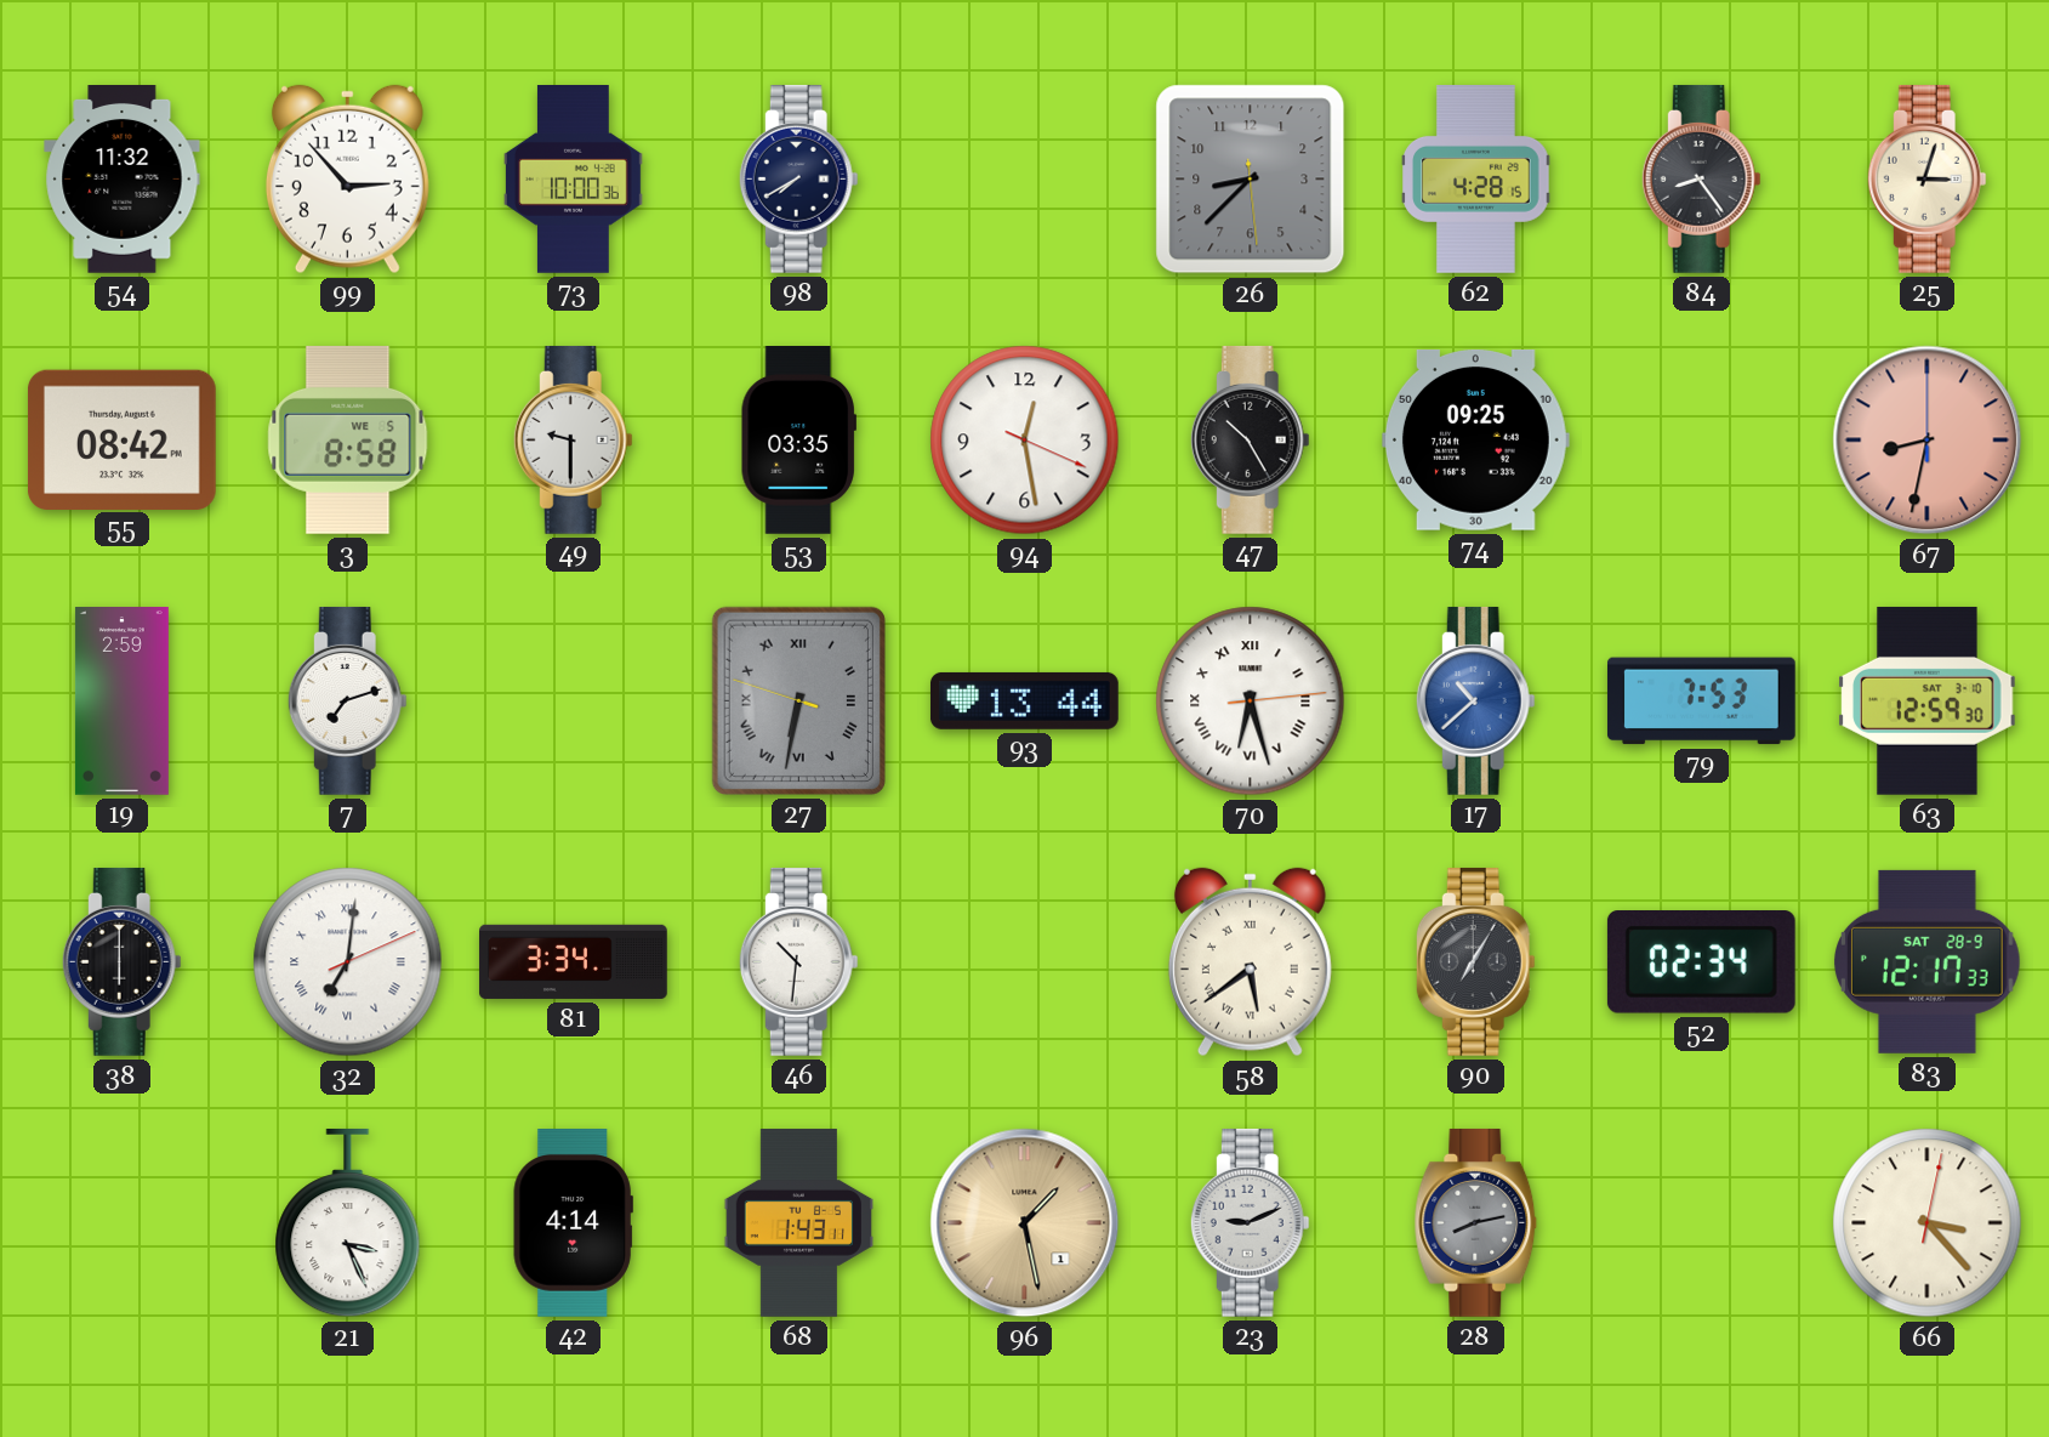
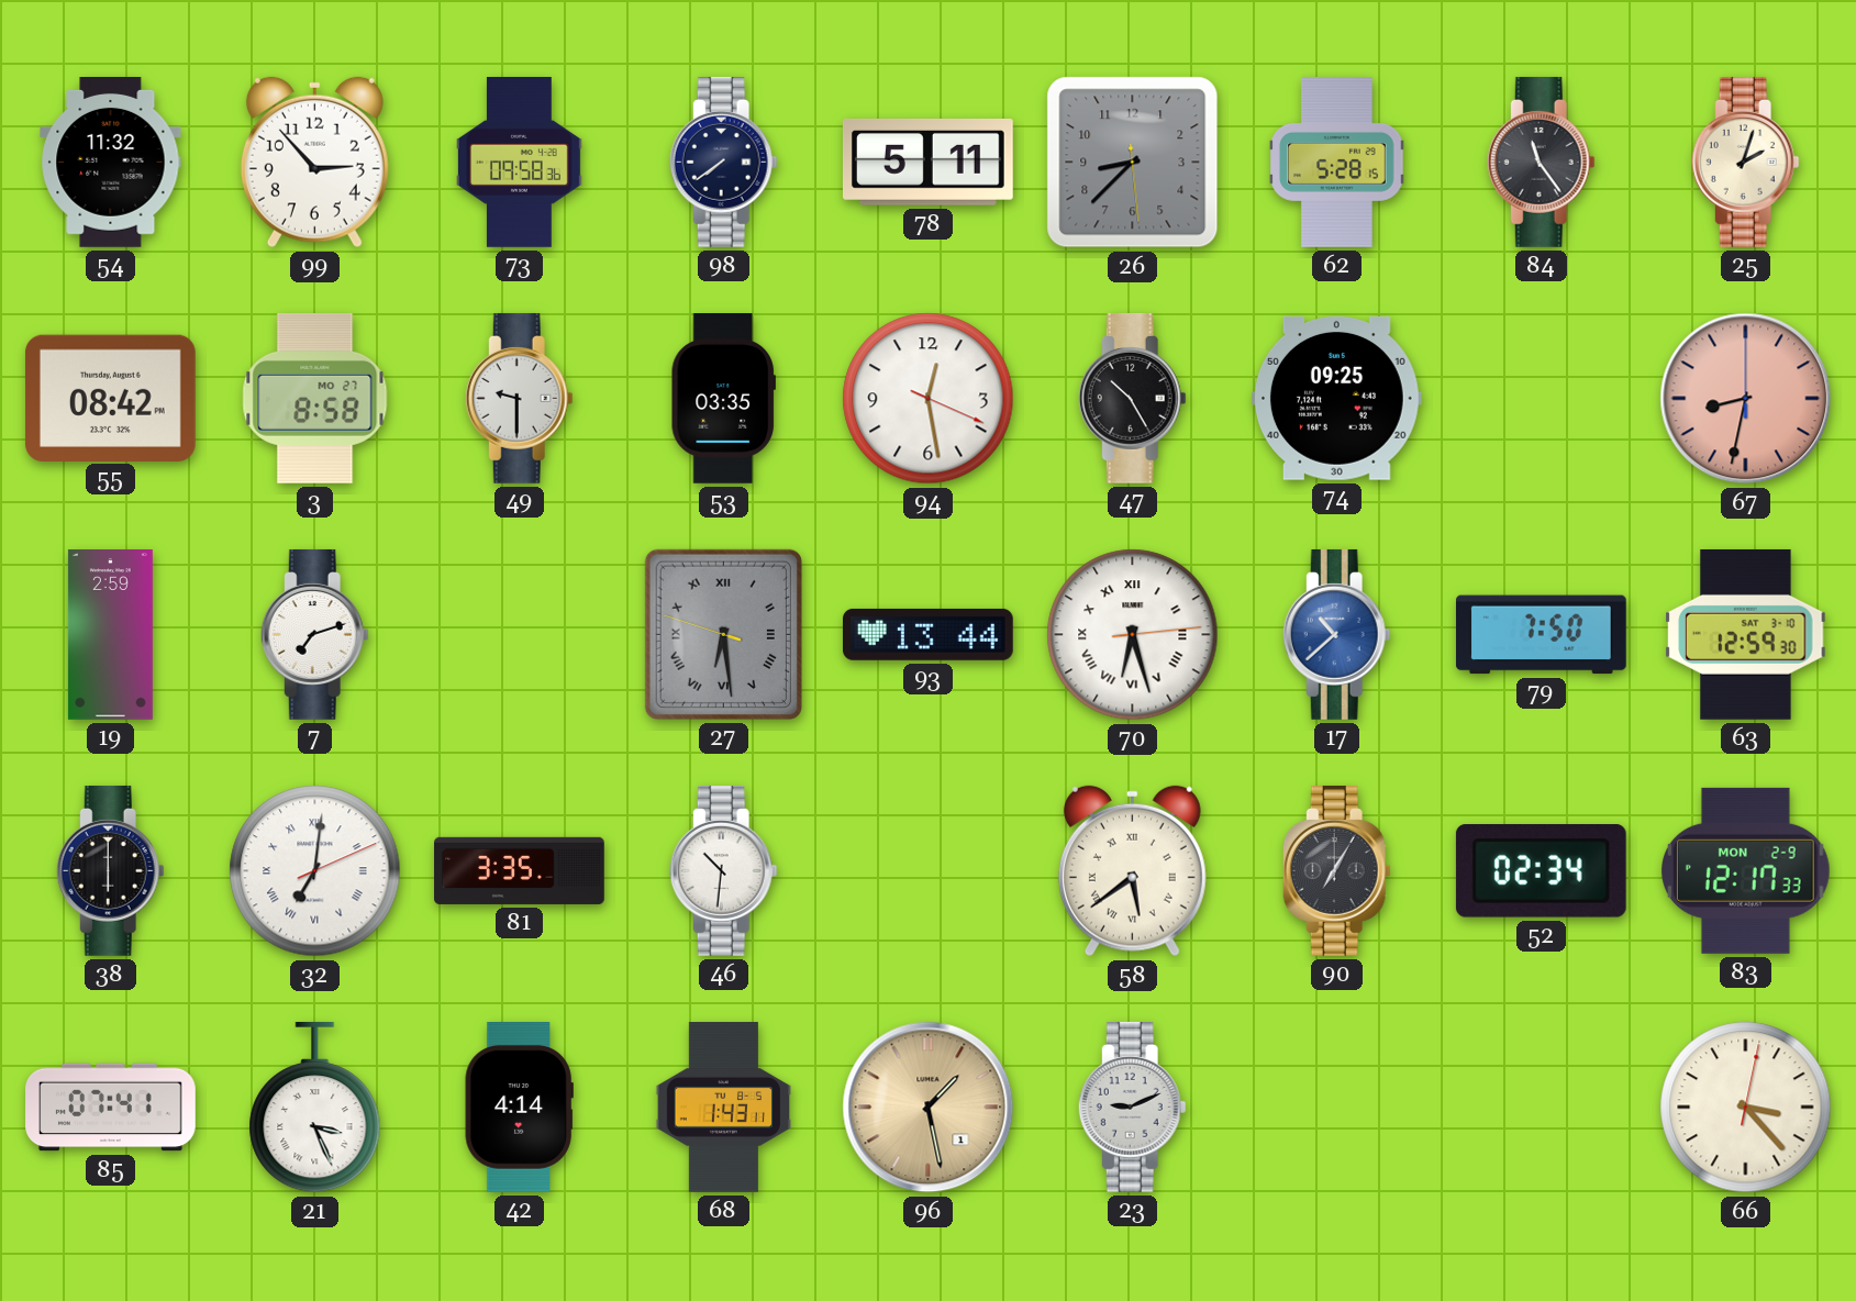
73: 10:00 -> 09:58 (520, 163)
98: 7:40 -> 7:39 (723, 163)
78: none -> 5:11 (927, 162)
62: 4:28 -> 5:28 (1337, 163)
84: 8:24 -> 11:24 (1541, 163)
25: 3:03 -> 2:03 (1745, 163)
3 date: WE 5 -> MO 27 (315, 398)
27: 6:31 -> 6:28 (723, 634)
79: 7:53 -> 7:50 (1541, 635)
81: 3:34 -> 3:35 (520, 870)
83 date: SAT 28-9 -> MON 2-9 (1746, 870)
85: none -> 07:41 (111, 1108)
28: 8:13 -> none (1476, 1223)
